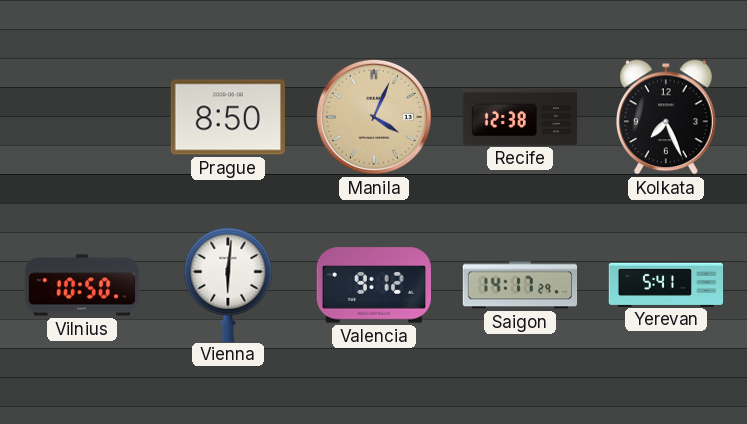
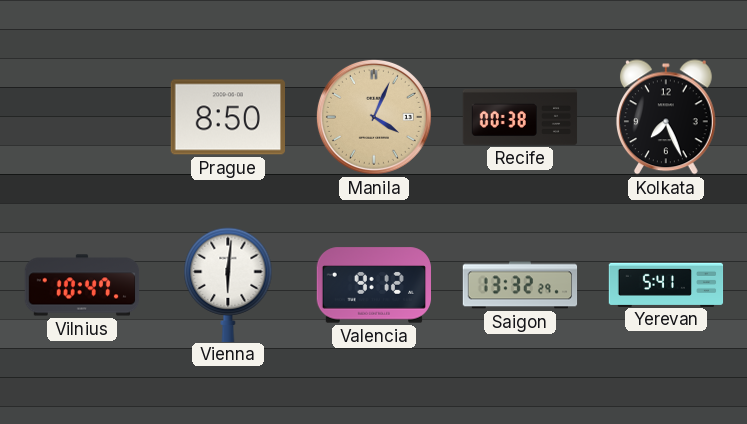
Recife: 12:38 -> 00:38 (520, 117)
Vilnius: 10:50 -> 10:47 (82, 285)
Saigon: 14:17 -> 13:32 (520, 285)
